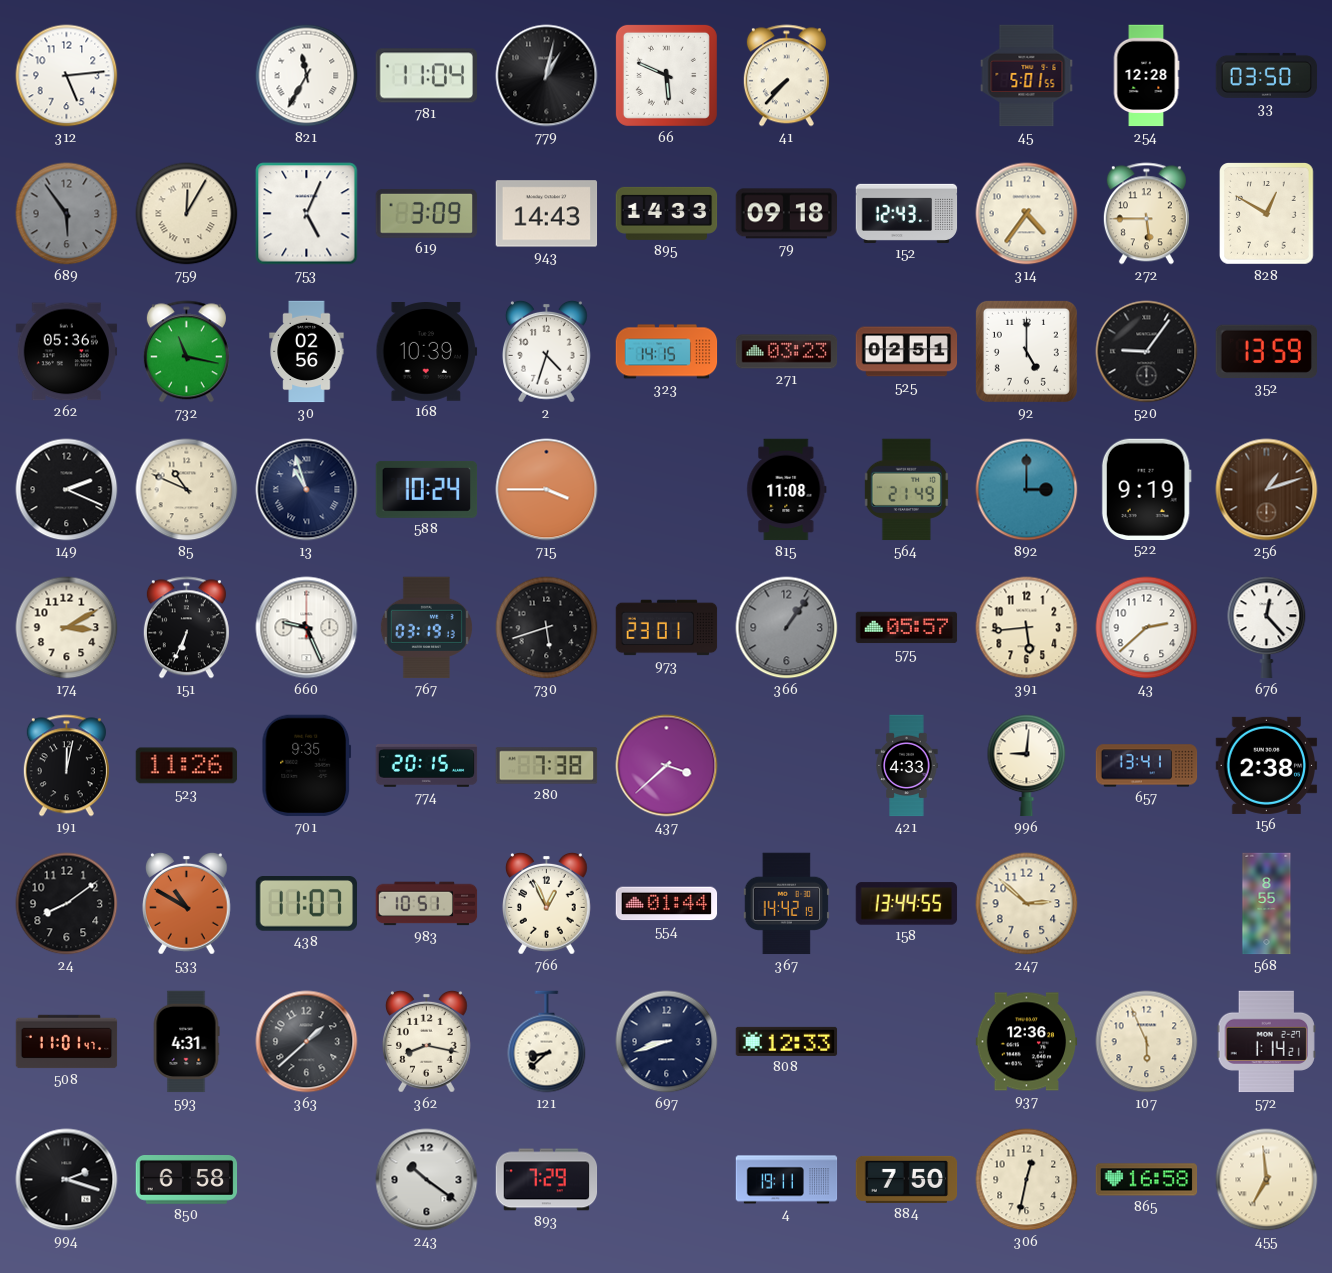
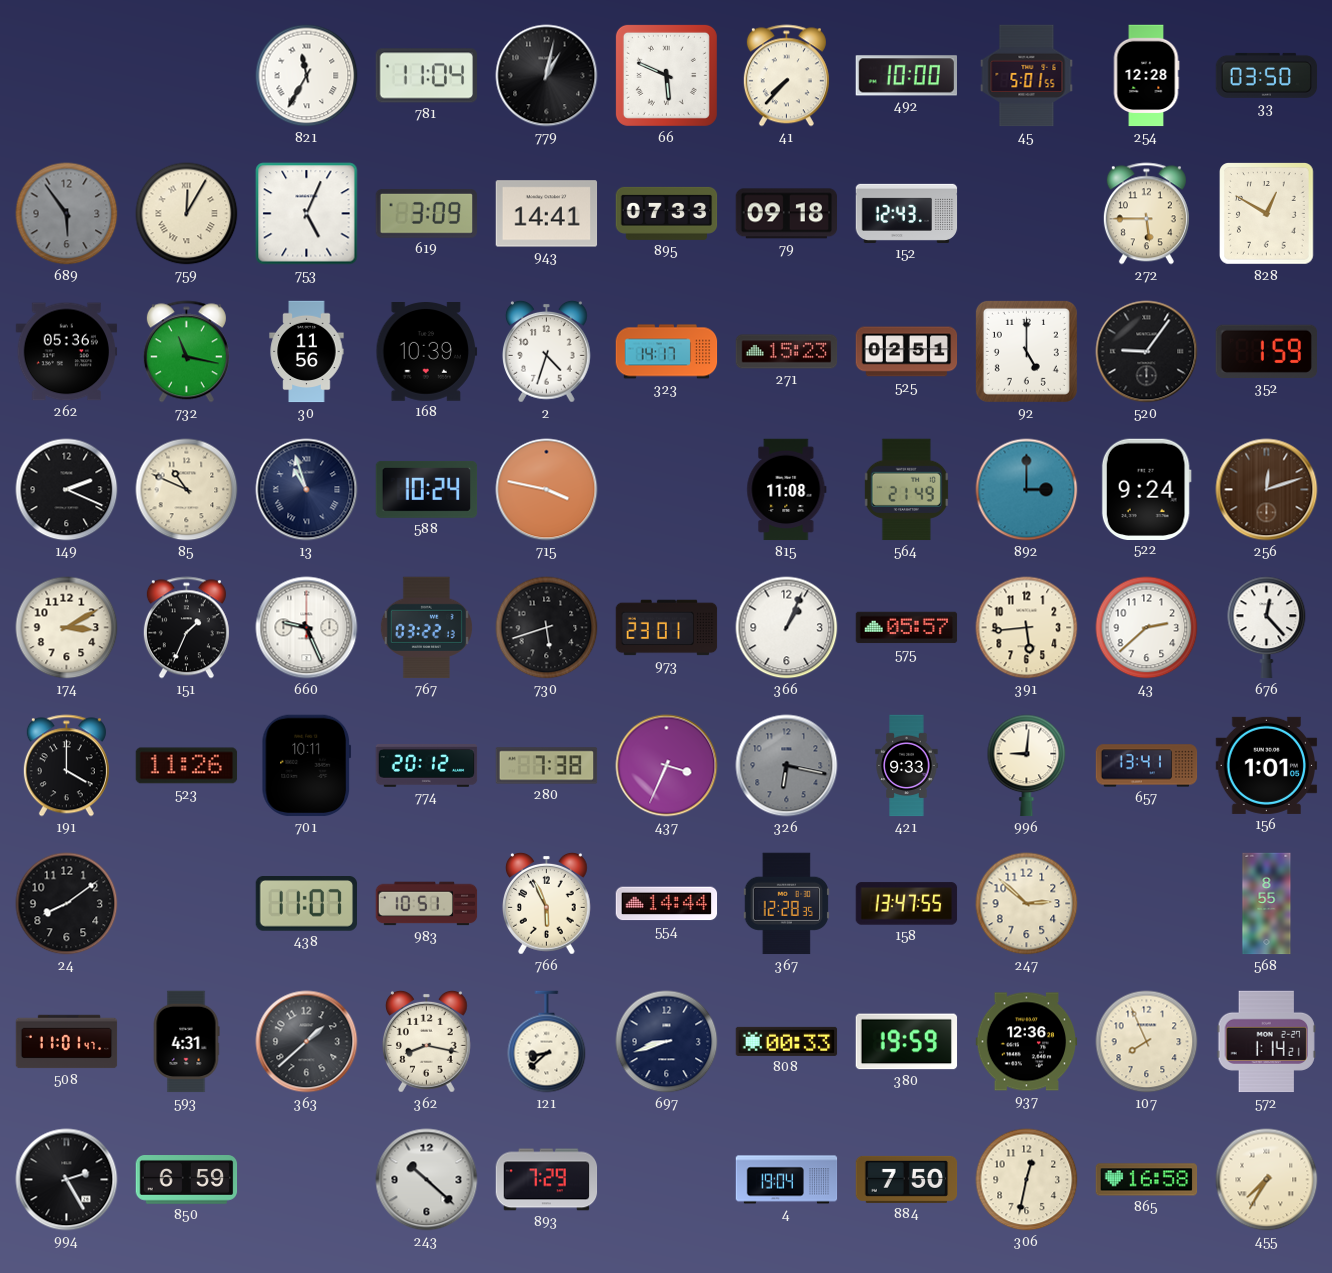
312: 5:14 -> none (67, 76)
492: none -> 10:00 (906, 76)
943: 14:43 -> 14:41 (547, 214)
895: 14:33 -> 07:33 (667, 213)
314: 4:36 -> none (1027, 214)
30: 02:56 -> 11:56 (307, 352)
323: 14:15 -> 14:17 (667, 352)
271: 03:23 -> 15:23 (787, 352)
352: 13:59 -> 1:59 (1266, 351)
715: 3:45 -> 3:47 (547, 490)
522: 9:19 -> 9:24 (1146, 489)
256: 1:12 -> 12:12 (1267, 490)
151: 6:34 -> 1:34 (186, 628)
767: 03:19 -> 03:22 (426, 628)
366: 1:06 -> 1:04 (787, 628)
366 dial: grey -> white (787, 628)
191: 12:02 -> 4:00 (66, 766)
701: 9:35 -> 10:11 (307, 766)
774: 20:15 -> 20:12 (427, 766)
437: 3:38 -> 3:34 (667, 766)
326: none -> 6:17 (787, 766)
421: 4:33 -> 9:33 (907, 766)
156: 2:38 -> 1:01 (1267, 765)
533: 10:50 -> none (187, 904)
766: 12:56 -> 5:56 (547, 904)
554: 01:44 -> 14:44 (667, 904)
367: 14:42 -> 12:28 (786, 904)
158: 13:44 -> 13:47 (907, 904)
808: 12:33 -> 00:33 (787, 1041)
380: none -> 19:59 (907, 1042)
107: 5:56 -> 7:56 (1147, 1042)
994: 2:18 -> 2:25 (67, 1180)
850: 6:58 -> 6:59 (187, 1180)
243: 10:21 -> 10:22 (427, 1180)
4: 19:11 -> 19:04 (787, 1180)
455: 6:59 -> 7:35 (1267, 1180)
